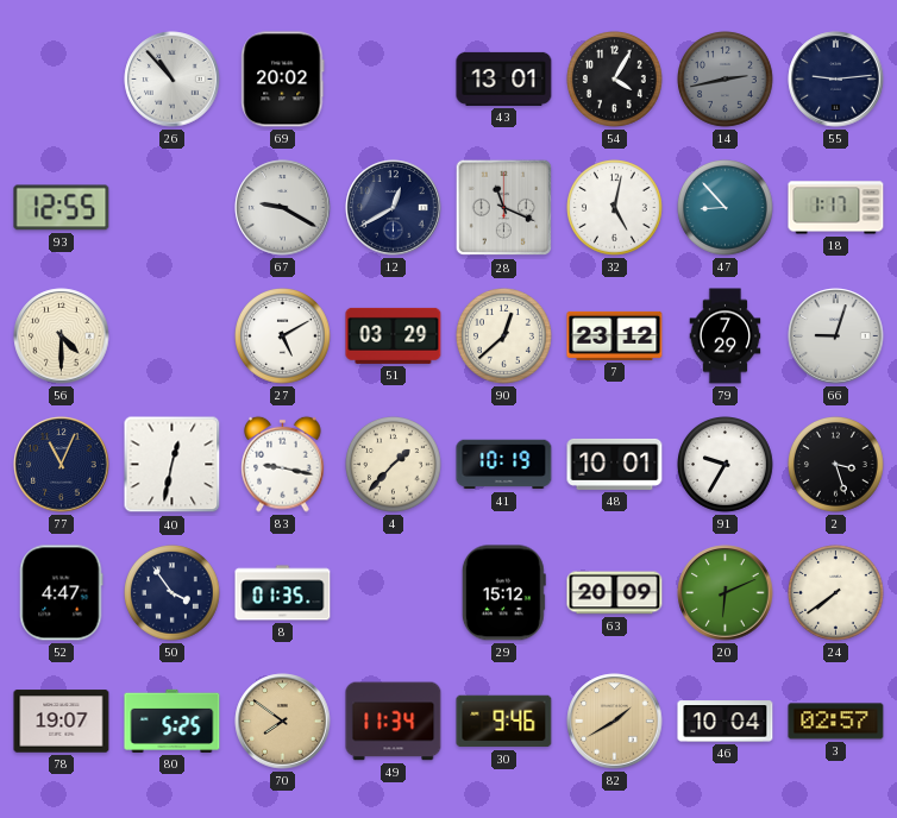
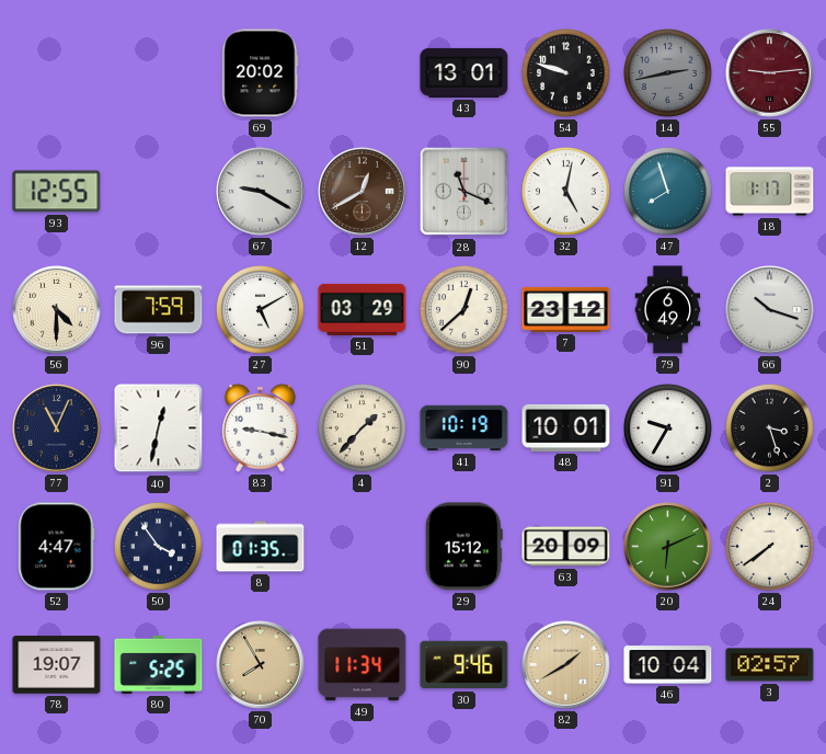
26: 10:53 -> none (172, 80)
54: 4:05 -> 9:48 (566, 73)
55 dial: navy -> burgundy (770, 73)
12 dial: navy -> brown (363, 192)
47: 8:53 -> 7:57 (668, 192)
96: none -> 7:59 (159, 310)
79: 7:29 -> 6:49 (668, 310)
66: 9:03 -> 10:18 (770, 310)
70: 7:51 -> 7:55 (261, 665)
